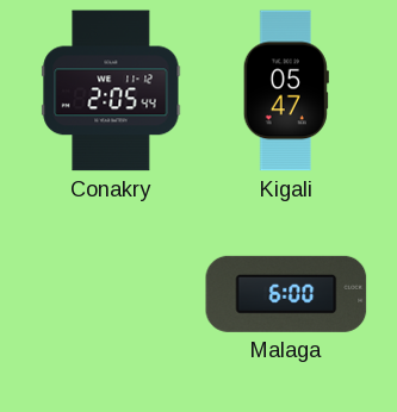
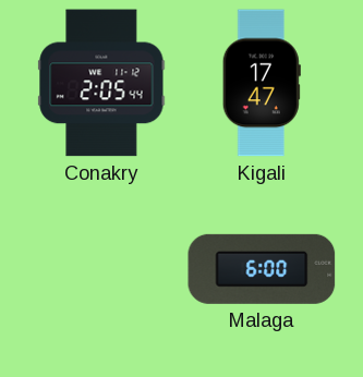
Kigali: 05:47 -> 17:47 (262, 83)
